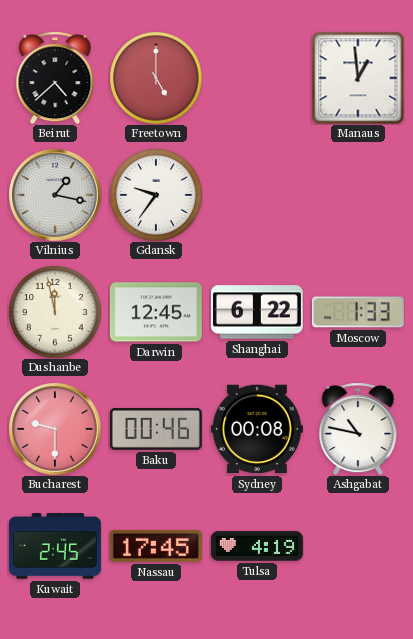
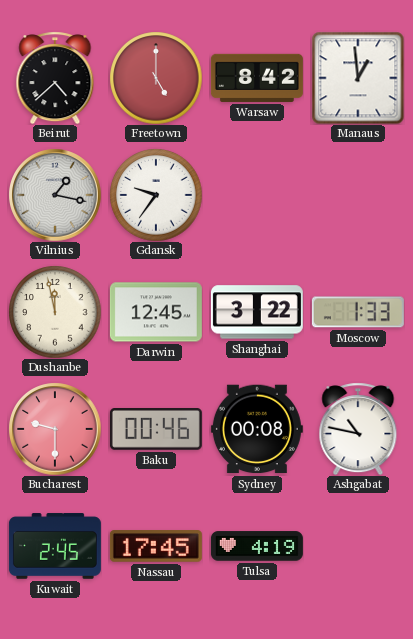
Warsaw: none -> 8:42 (257, 78)
Shanghai: 6:22 -> 3:22 (257, 312)
